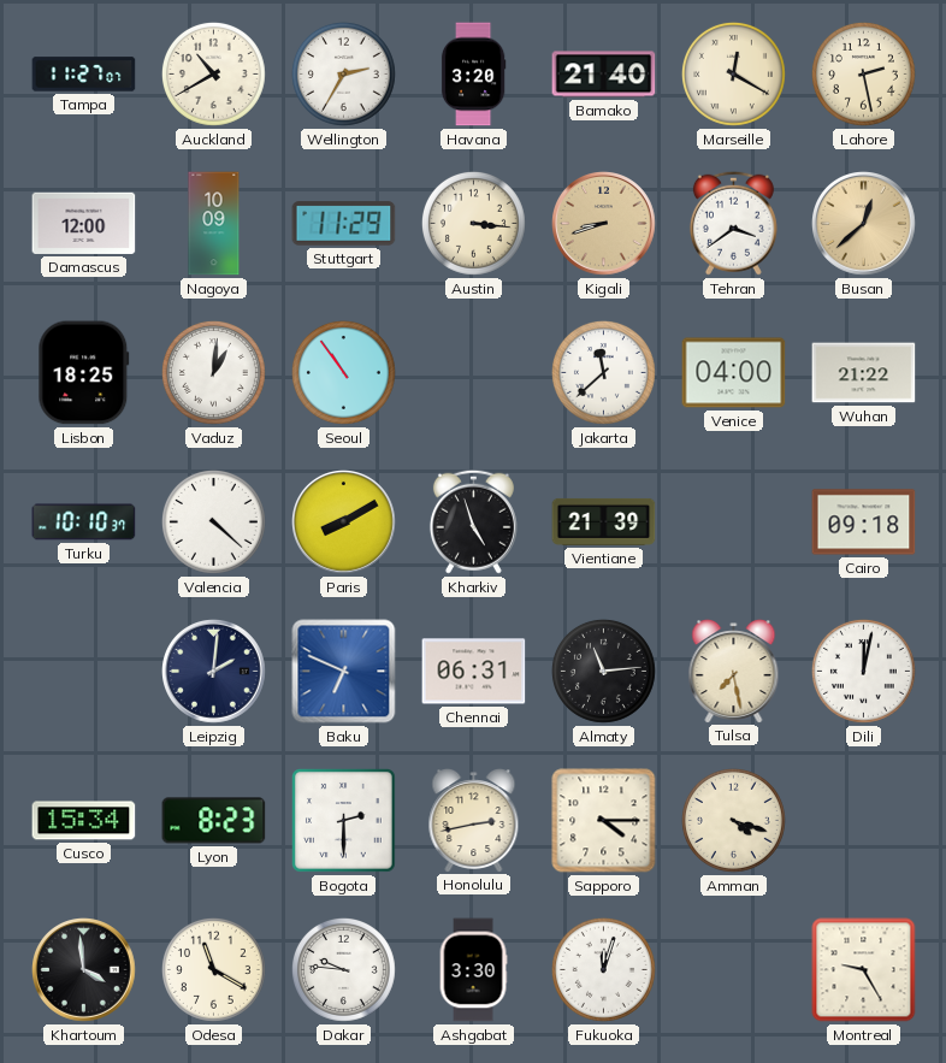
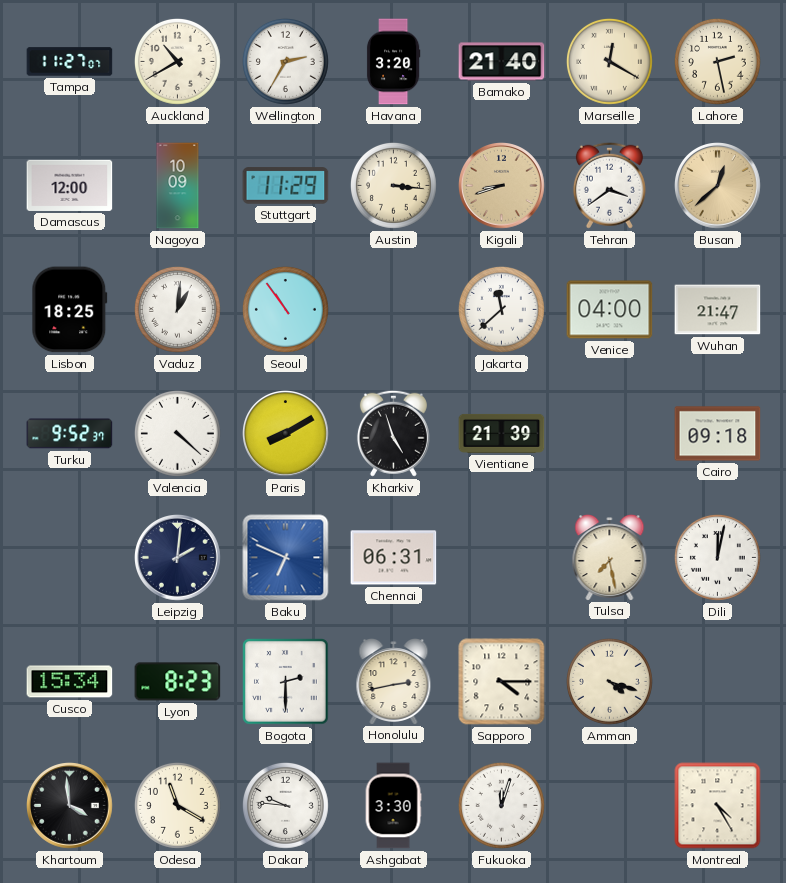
Wuhan: 21:22 -> 21:47 (718, 310)
Turku: 10:10 -> 9:52 (70, 434)
Almaty: 11:14 -> none (603, 671)
Montreal: 9:25 -> 4:25 (718, 806)
